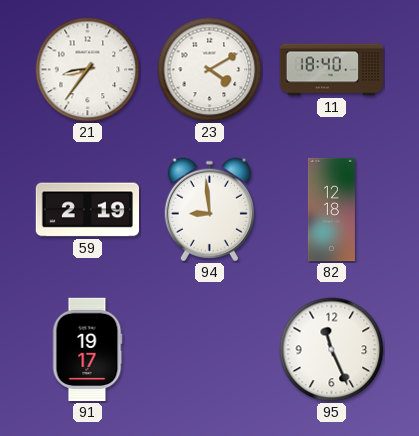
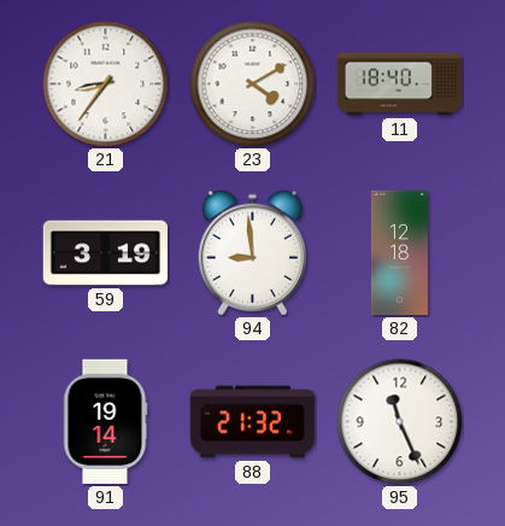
59: 2:19 -> 3:19 (106, 253)
91: 19:17 -> 19:14 (105, 422)
88: none -> 21:32 (253, 422)
